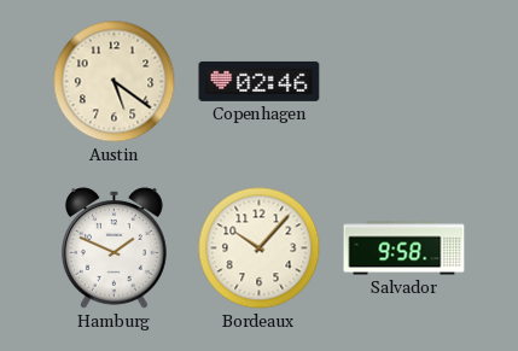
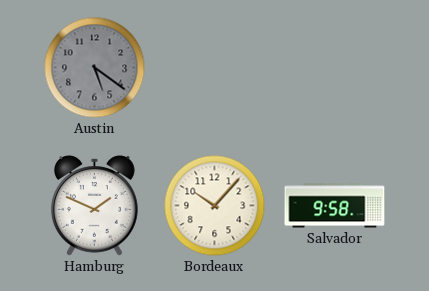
Austin dial: cream -> grey (95, 68)
Copenhagen: 02:46 -> none (260, 81)
